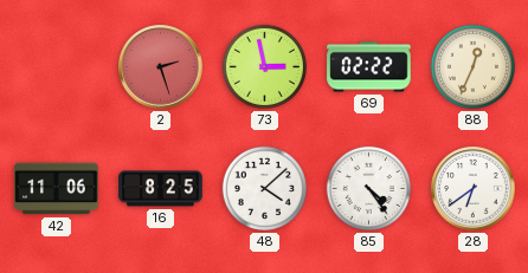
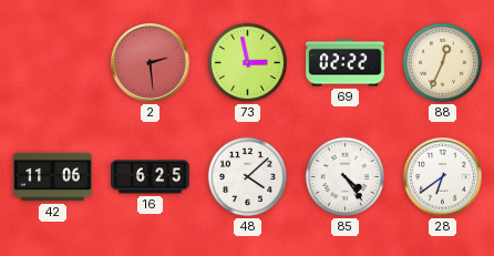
2: 2:27 -> 2:29 (151, 63)
16: 8:25 -> 6:25 (151, 177)
